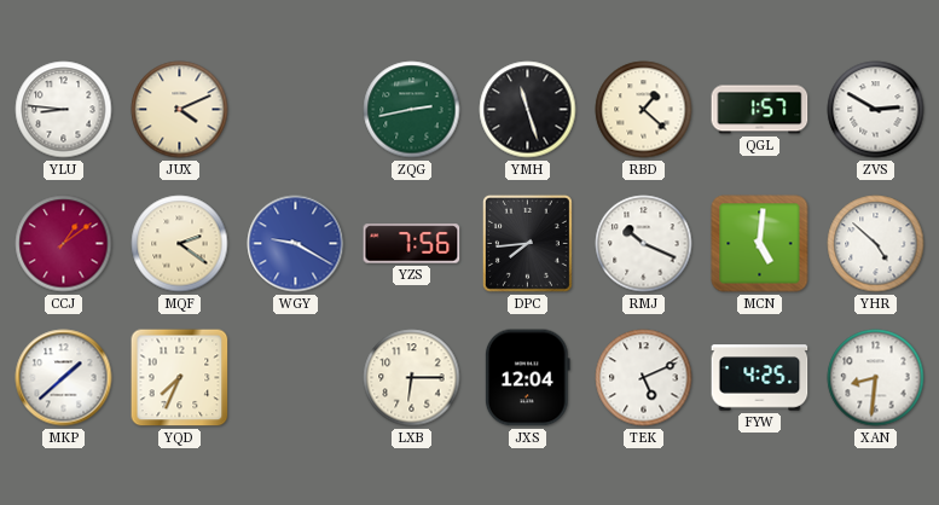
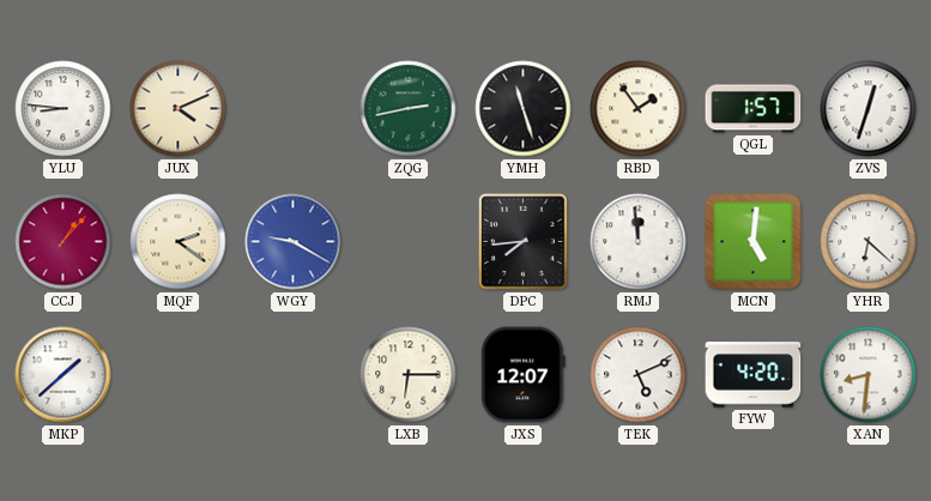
RBD: 1:22 -> 1:54 (639, 109)
ZVS: 2:50 -> 12:33 (869, 109)
CCJ: 1:09 -> 1:07 (64, 242)
YZS: 7:56 -> none (412, 244)
RMJ: 10:19 -> 11:59 (639, 242)
YHR: 4:52 -> 6:22 (869, 242)
YQD: 7:34 -> none (180, 378)
JXS: 12:04 -> 12:07 (522, 375)
FYW: 4:25 -> 4:20 (754, 375)
